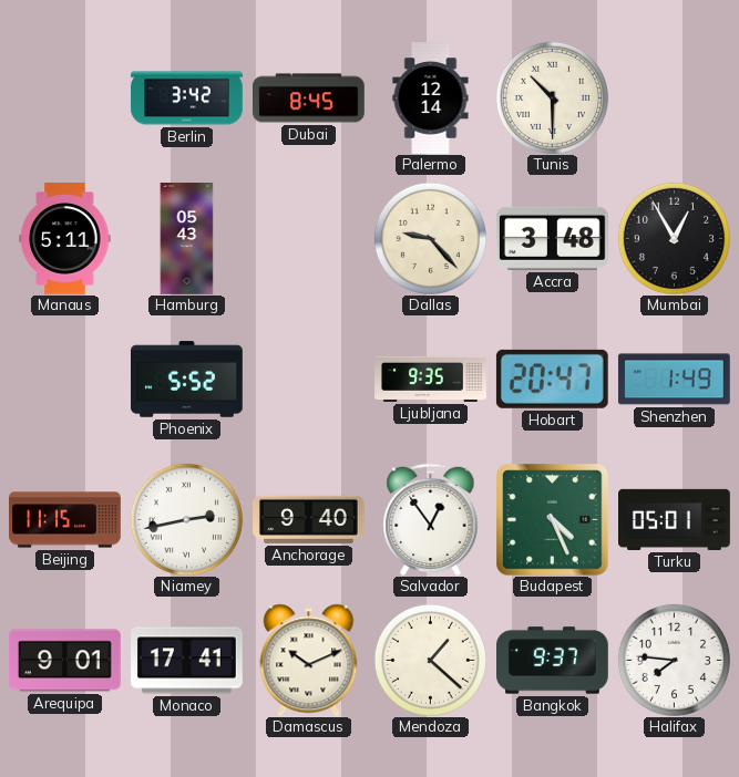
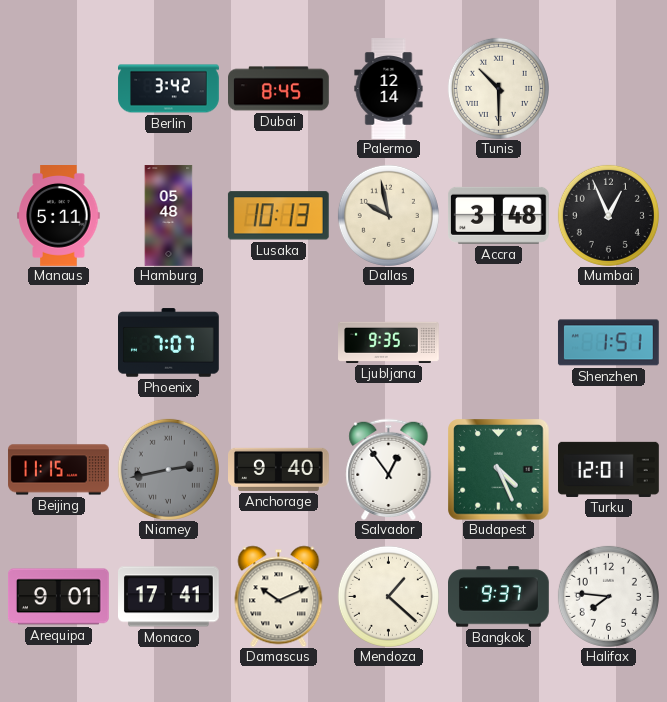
Hamburg: 05:43 -> 05:48 (169, 216)
Lusaka: none -> 10:13 (278, 216)
Dallas: 9:23 -> 9:58 (388, 215)
Mumbai: 12:55 -> 12:56 (608, 215)
Phoenix: 5:52 -> 7:07 (169, 343)
Hobart: 20:47 -> none (552, 379)
Shenzhen: 1:49 -> 1:51 (608, 343)
Niamey dial: white -> grey (168, 469)
Turku: 05:01 -> 12:01 (609, 469)
